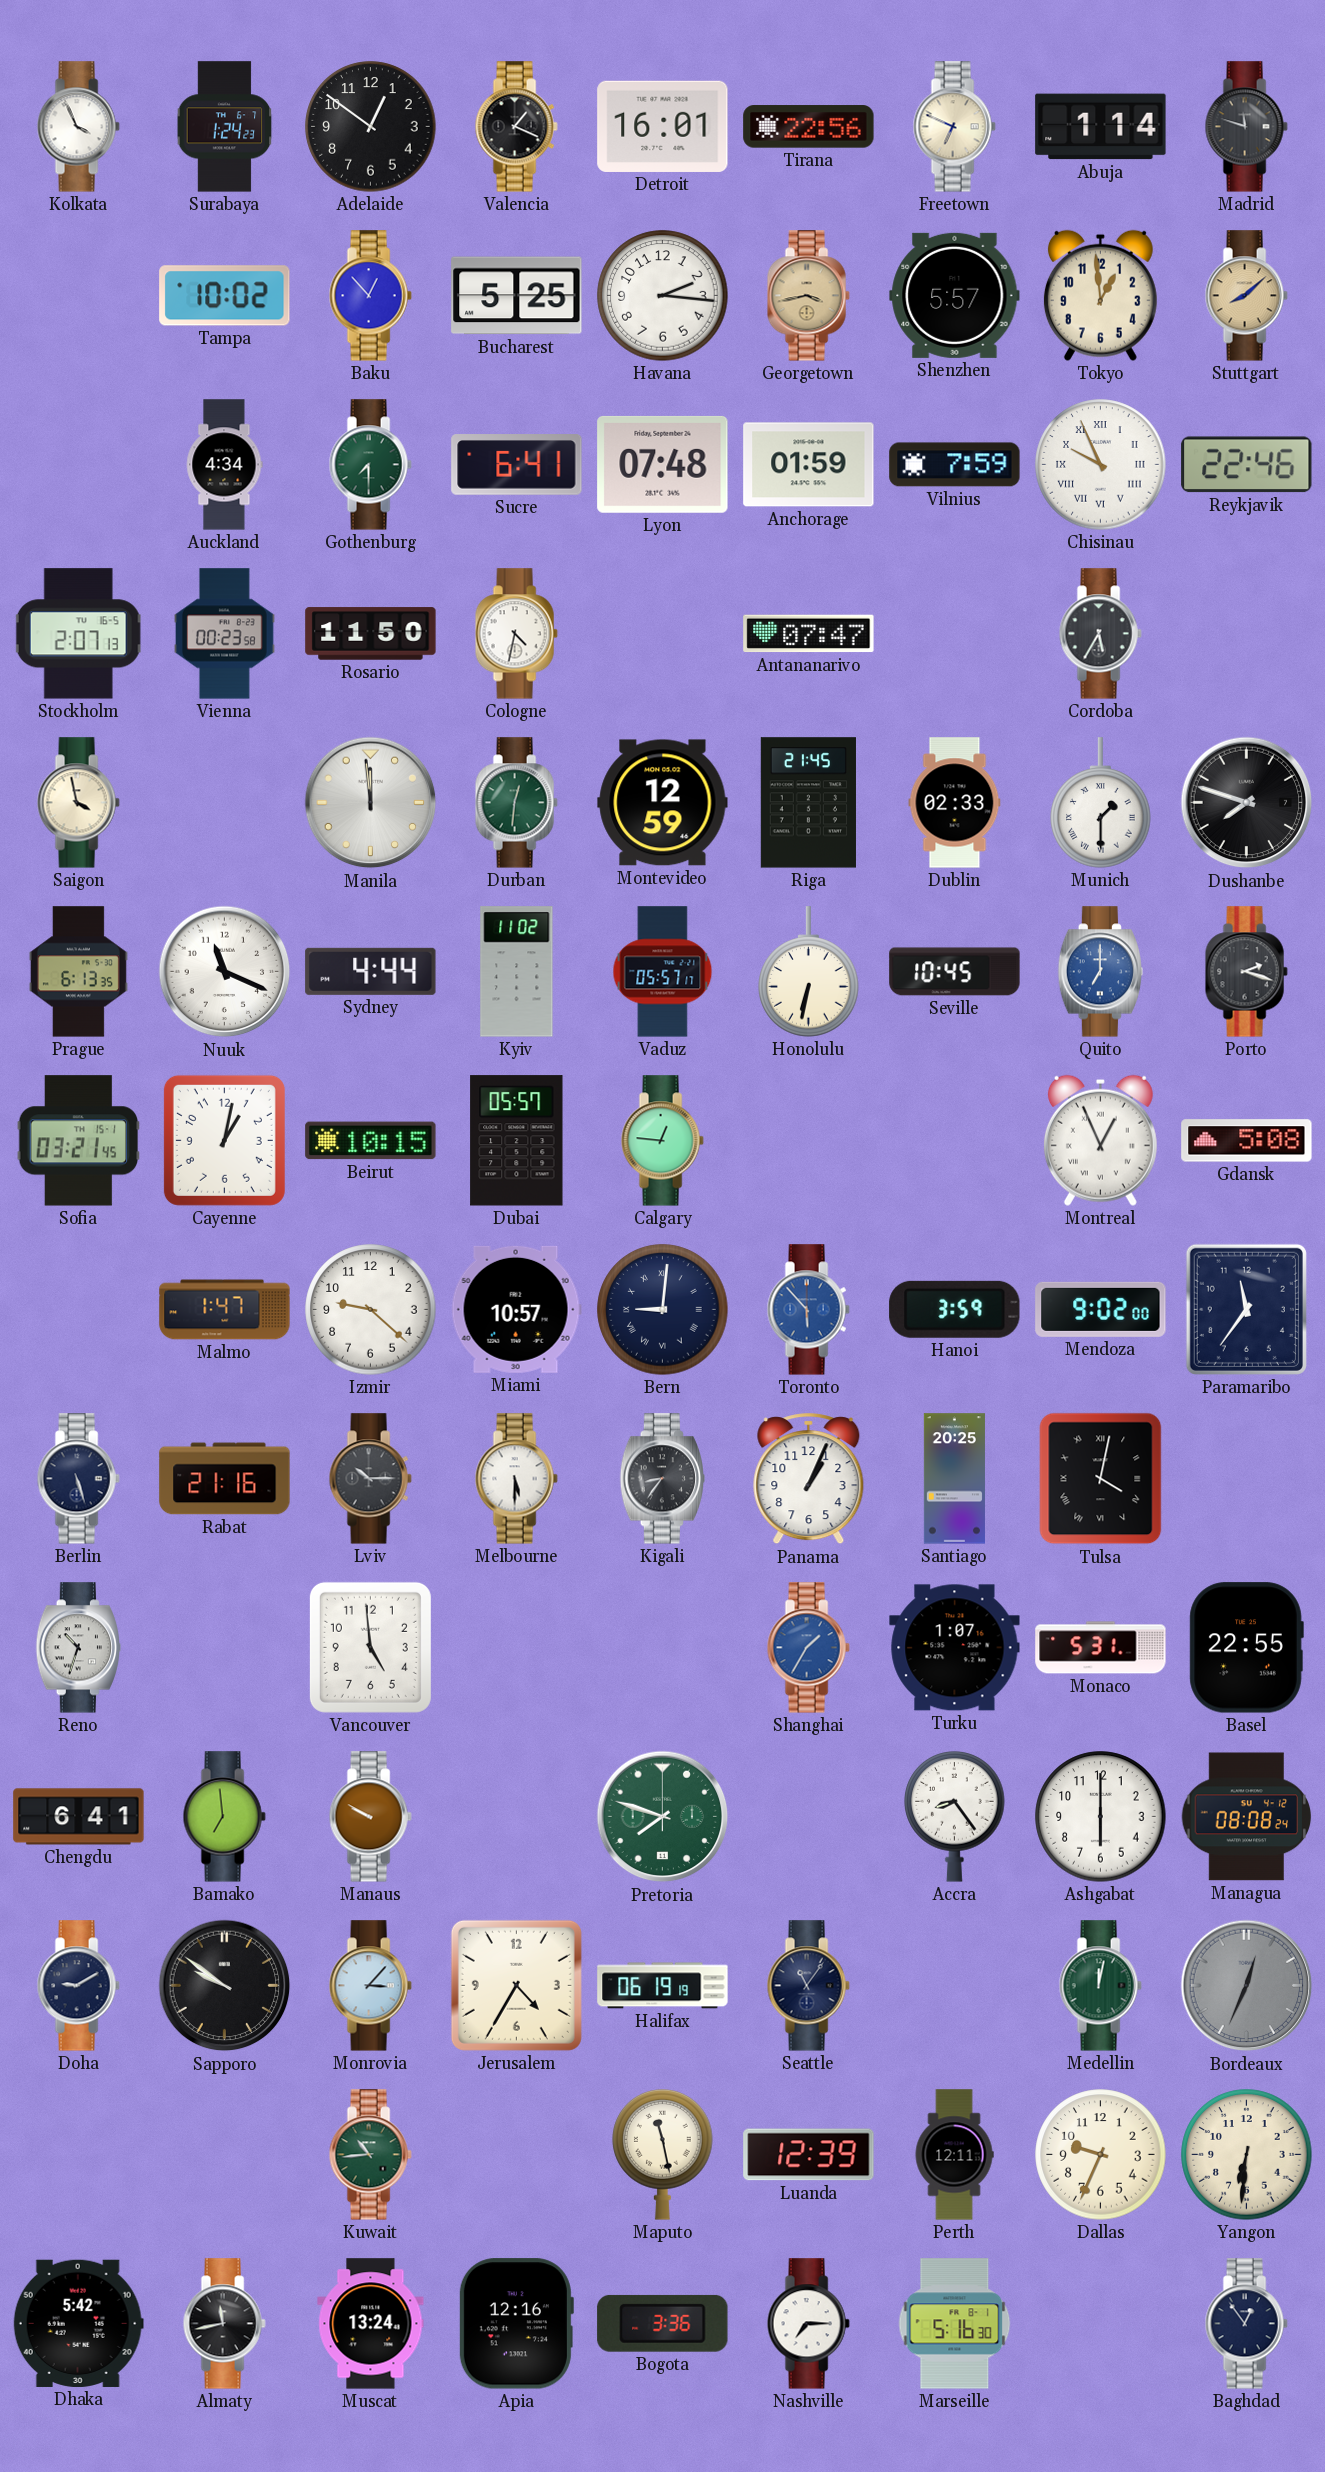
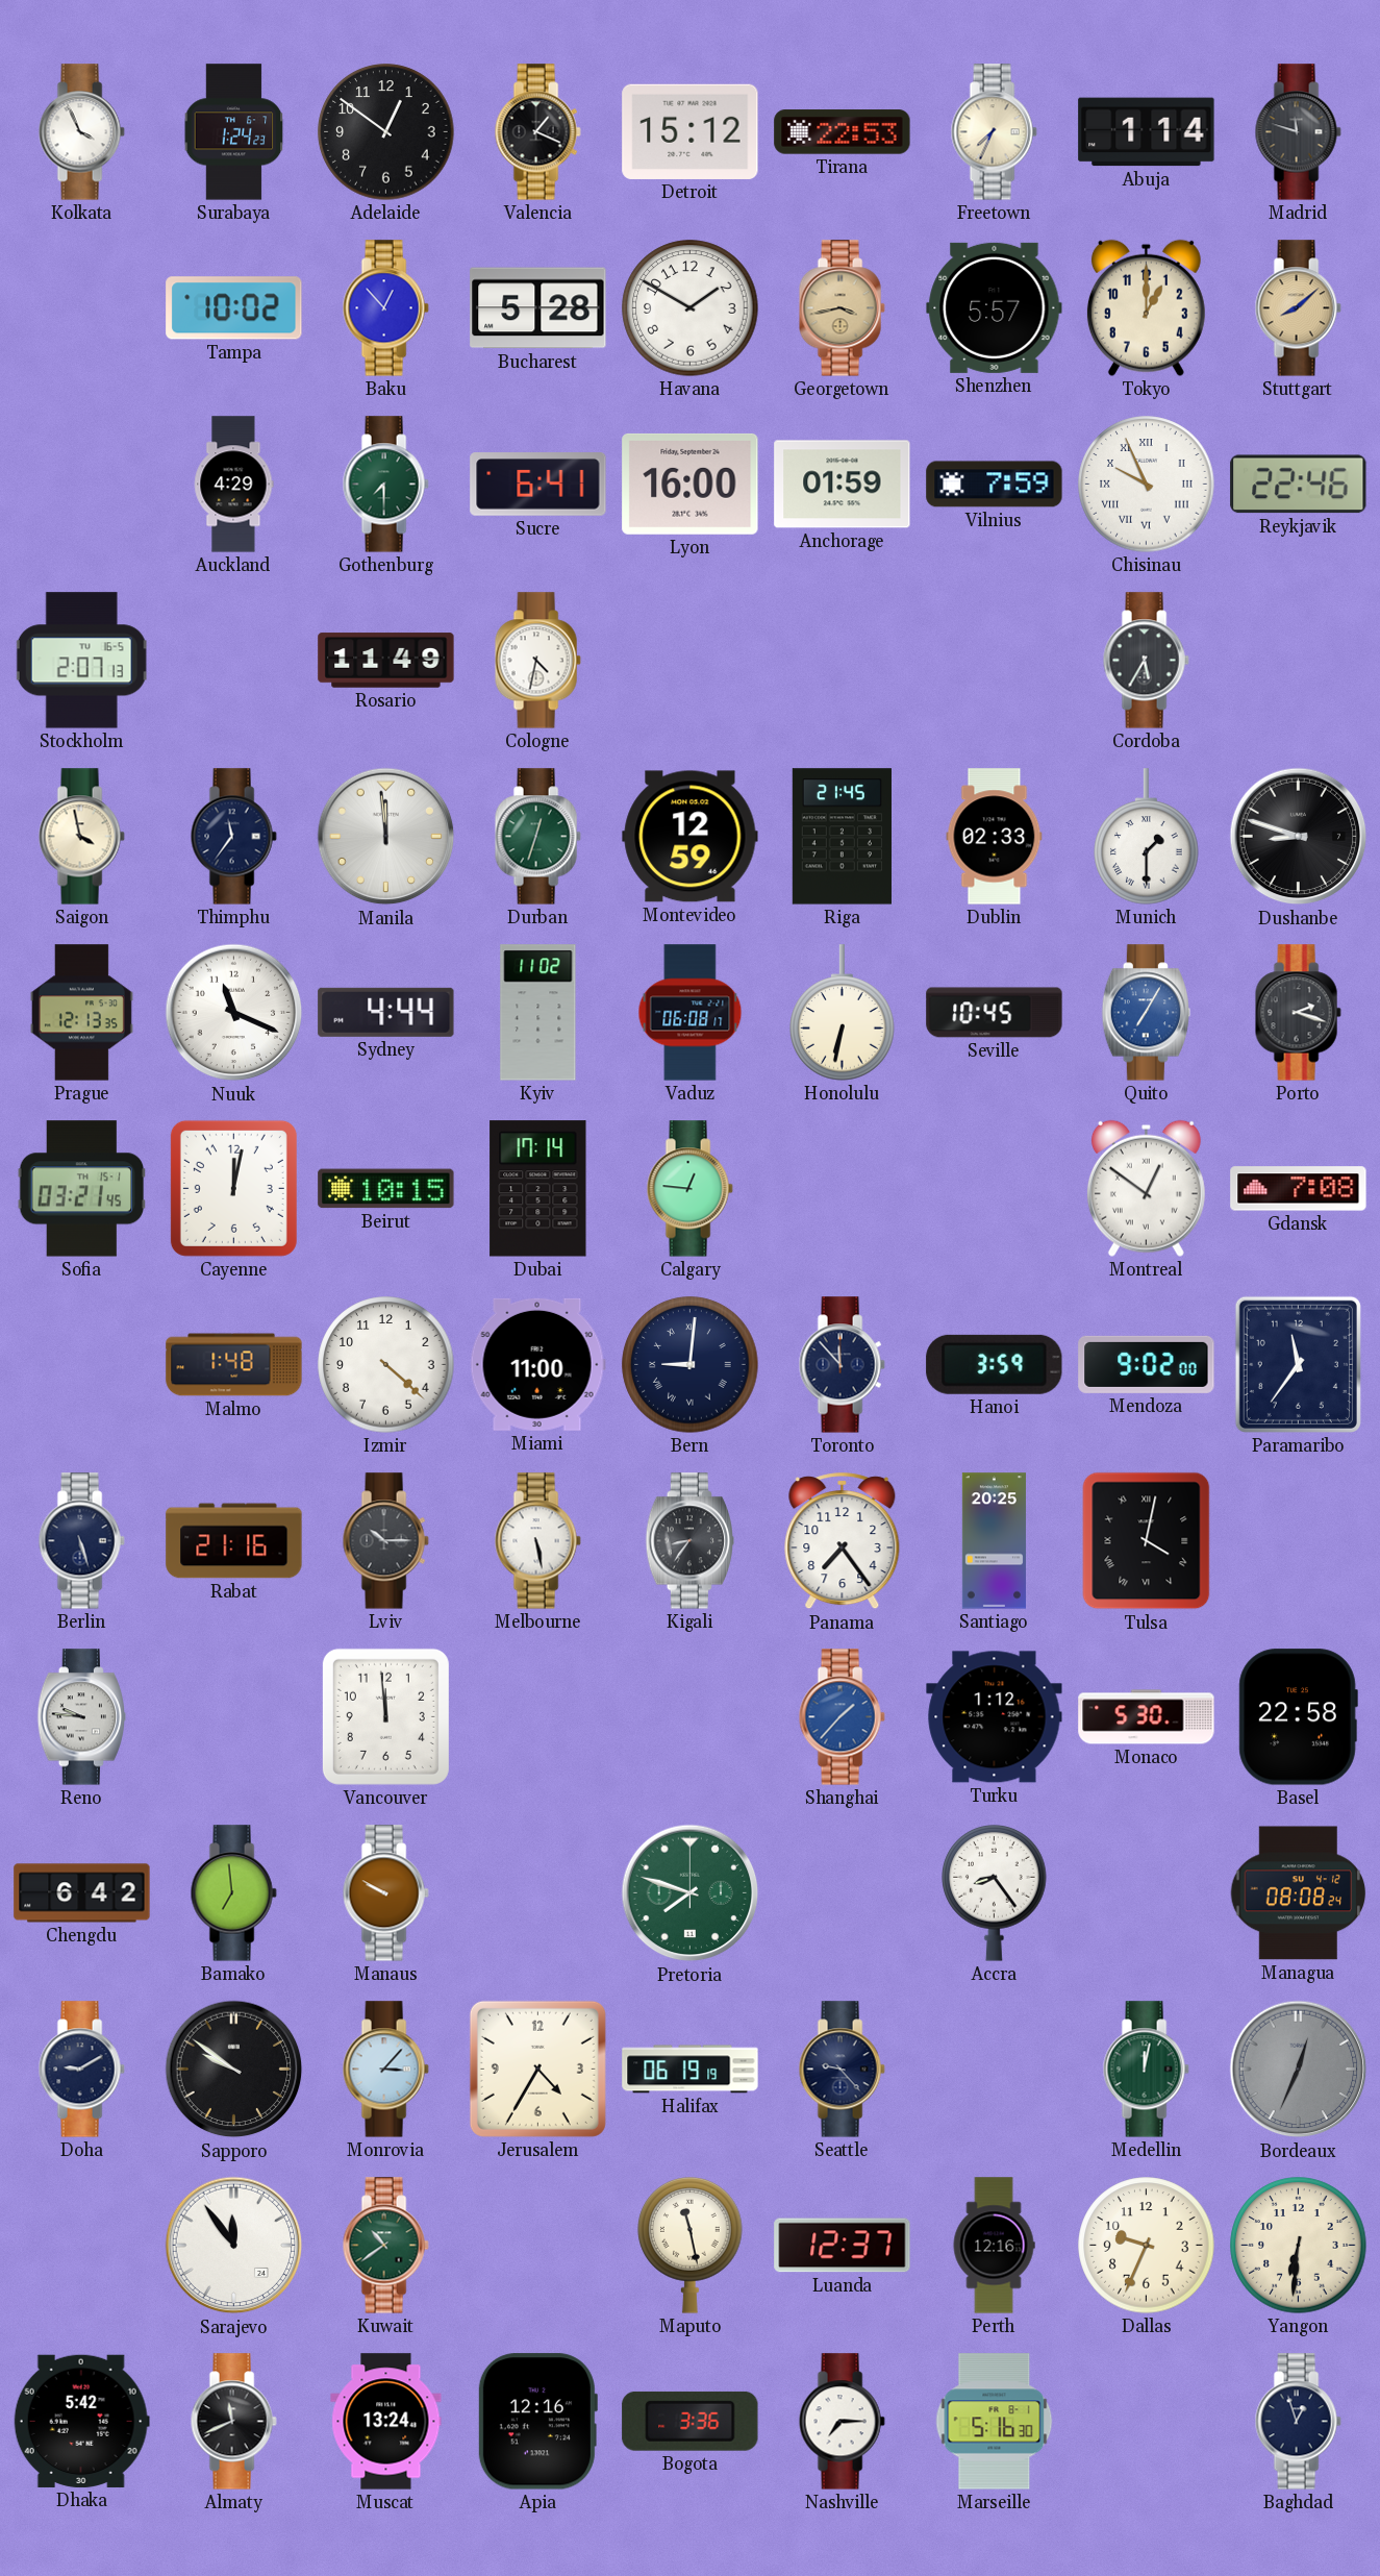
Detroit: 16:01 -> 15:12 (691, 131)
Tirana: 22:56 -> 22:53 (843, 132)
Freetown: 6:49 -> 7:34 (994, 132)
Bucharest: 5:25 -> 5:28 (538, 308)
Havana: 2:16 -> 1:50 (691, 308)
Tokyo: 12:59 -> 1:00 (1146, 307)
Auckland: 4:34 -> 4:29 (233, 485)
Lyon: 07:48 -> 16:00 (691, 484)
Vienna: 00:23 -> none (225, 634)
Rosario: 11:50 -> 11:49 (386, 661)
Antananarivo: 07:47 -> none (809, 634)
Thimphu: none -> 11:36 (233, 837)
Durban: 12:31 -> 12:33 (537, 837)
Dushanbe: 7:48 -> 8:48 (1299, 837)
Prague: 6:13 -> 12:13 (81, 1013)
Vaduz: 05:57 -> 06:08 (691, 1013)
Quito: 7:00 -> 7:05 (1146, 1013)
Cayenne: 1:02 -> 12:02 (233, 1188)
Dubai: 05:57 -> 17:14 (538, 1189)
Montreal: 12:56 -> 12:51 (1146, 1188)
Gdansk: 5:08 -> 7:08 (1299, 1189)
Malmo: 1:47 -> 1:48 (234, 1365)
Izmir: 9:22 -> 4:22 (386, 1365)
Miami: 10:57 -> 11:00 (537, 1364)
Toronto: 5:53 -> 11:53 (842, 1365)
Toronto dial: blue -> navy (842, 1365)
Melbourne: 5:30 -> 5:28 (537, 1541)
Panama: 1:04 -> 7:24 (843, 1541)
Reno: 10:33 -> 9:46 (81, 1717)
Vancouver: 4:59 -> 11:59 (385, 1716)
Shanghai: 1:35 -> 1:37 (842, 1717)
Turku: 1:07 -> 1:12 (995, 1717)
Monaco: 5:31 -> 5:30 (1147, 1717)
Basel: 22:55 -> 22:58 (1298, 1717)
Chengdu: 6:41 -> 6:42 (82, 1893)
Ashgabat: 6:00 -> none (1101, 1817)
Seattle: 11:06 -> 9:23 (842, 2070)
Sarajevo: none -> 11:54 (234, 2246)
Kuwait: 10:44 -> 10:39 (385, 2246)
Luanda: 12:39 -> 12:37 (843, 2246)
Perth: 12:11 -> 12:16 (994, 2246)
Almaty: 11:43 -> 11:41 (233, 2422)
Baghdad: 12:54 -> 12:57 (1298, 2422)
